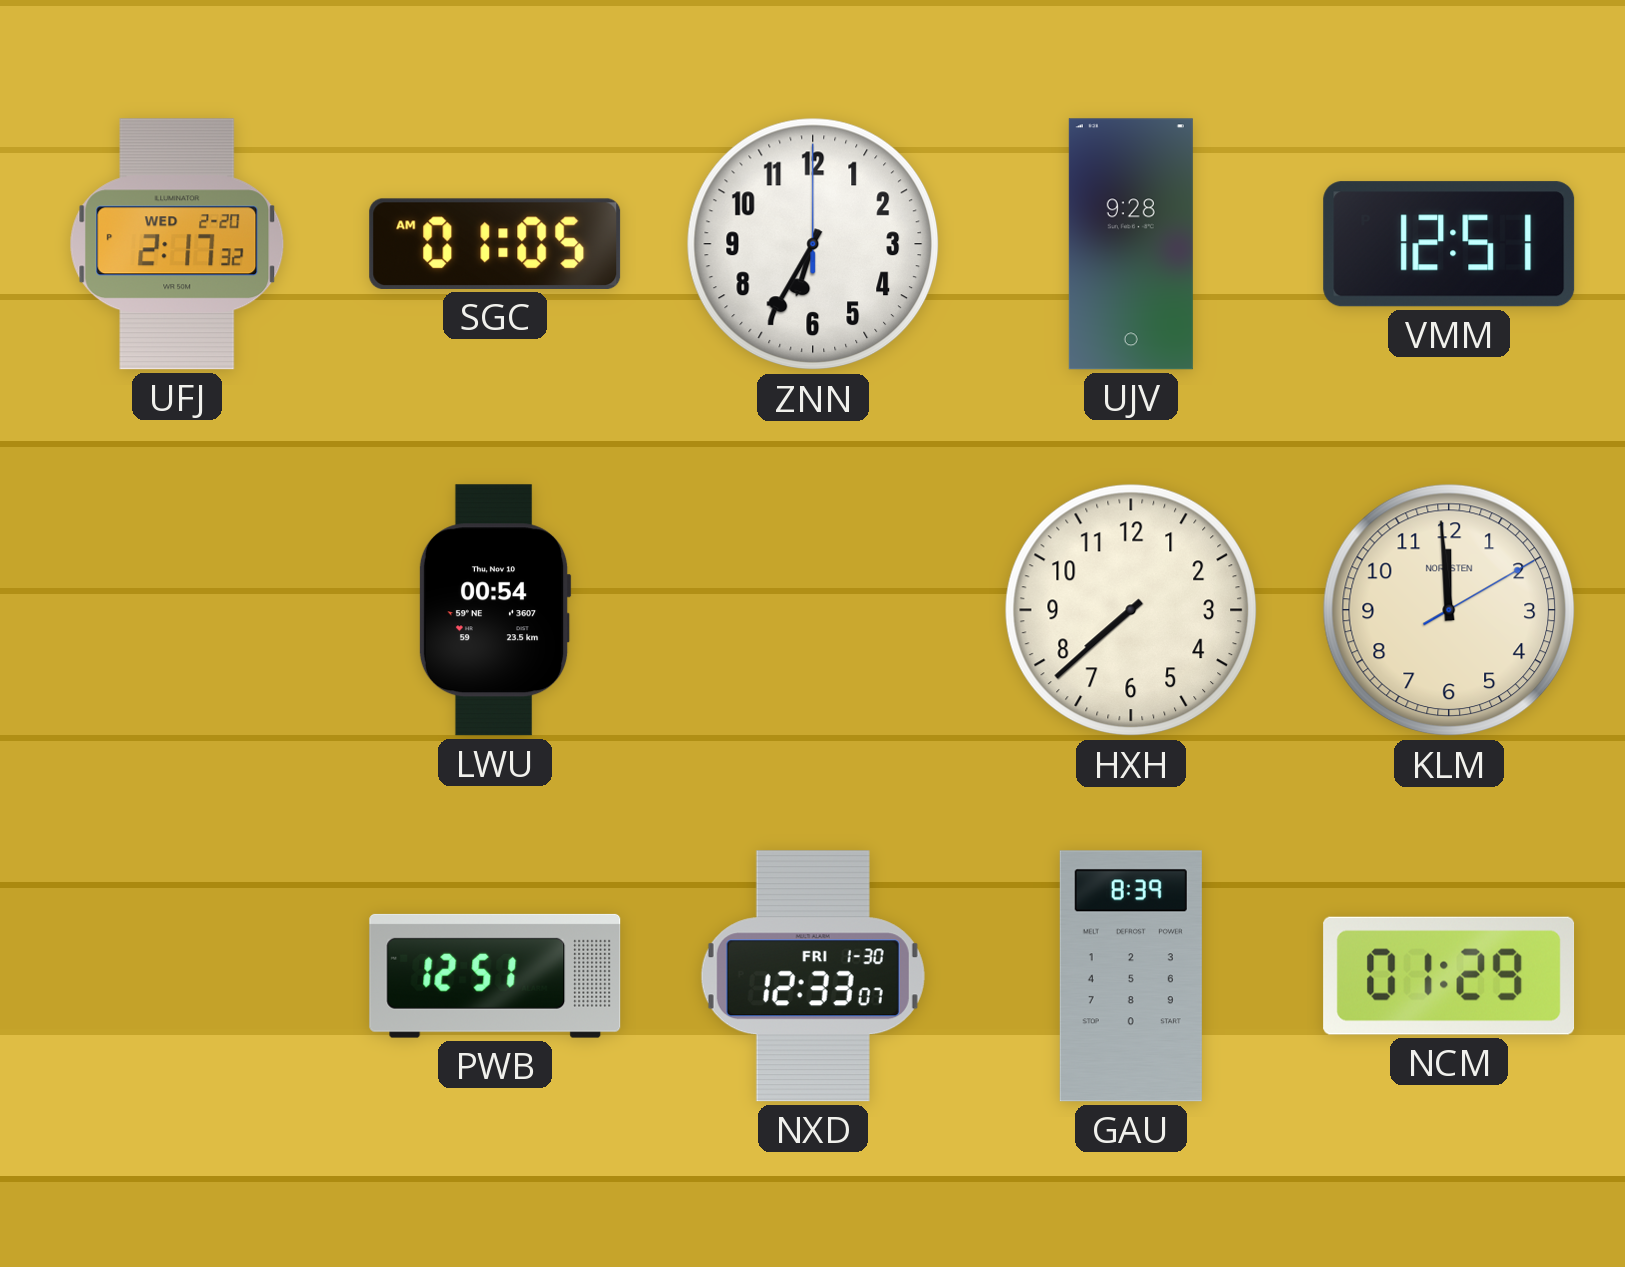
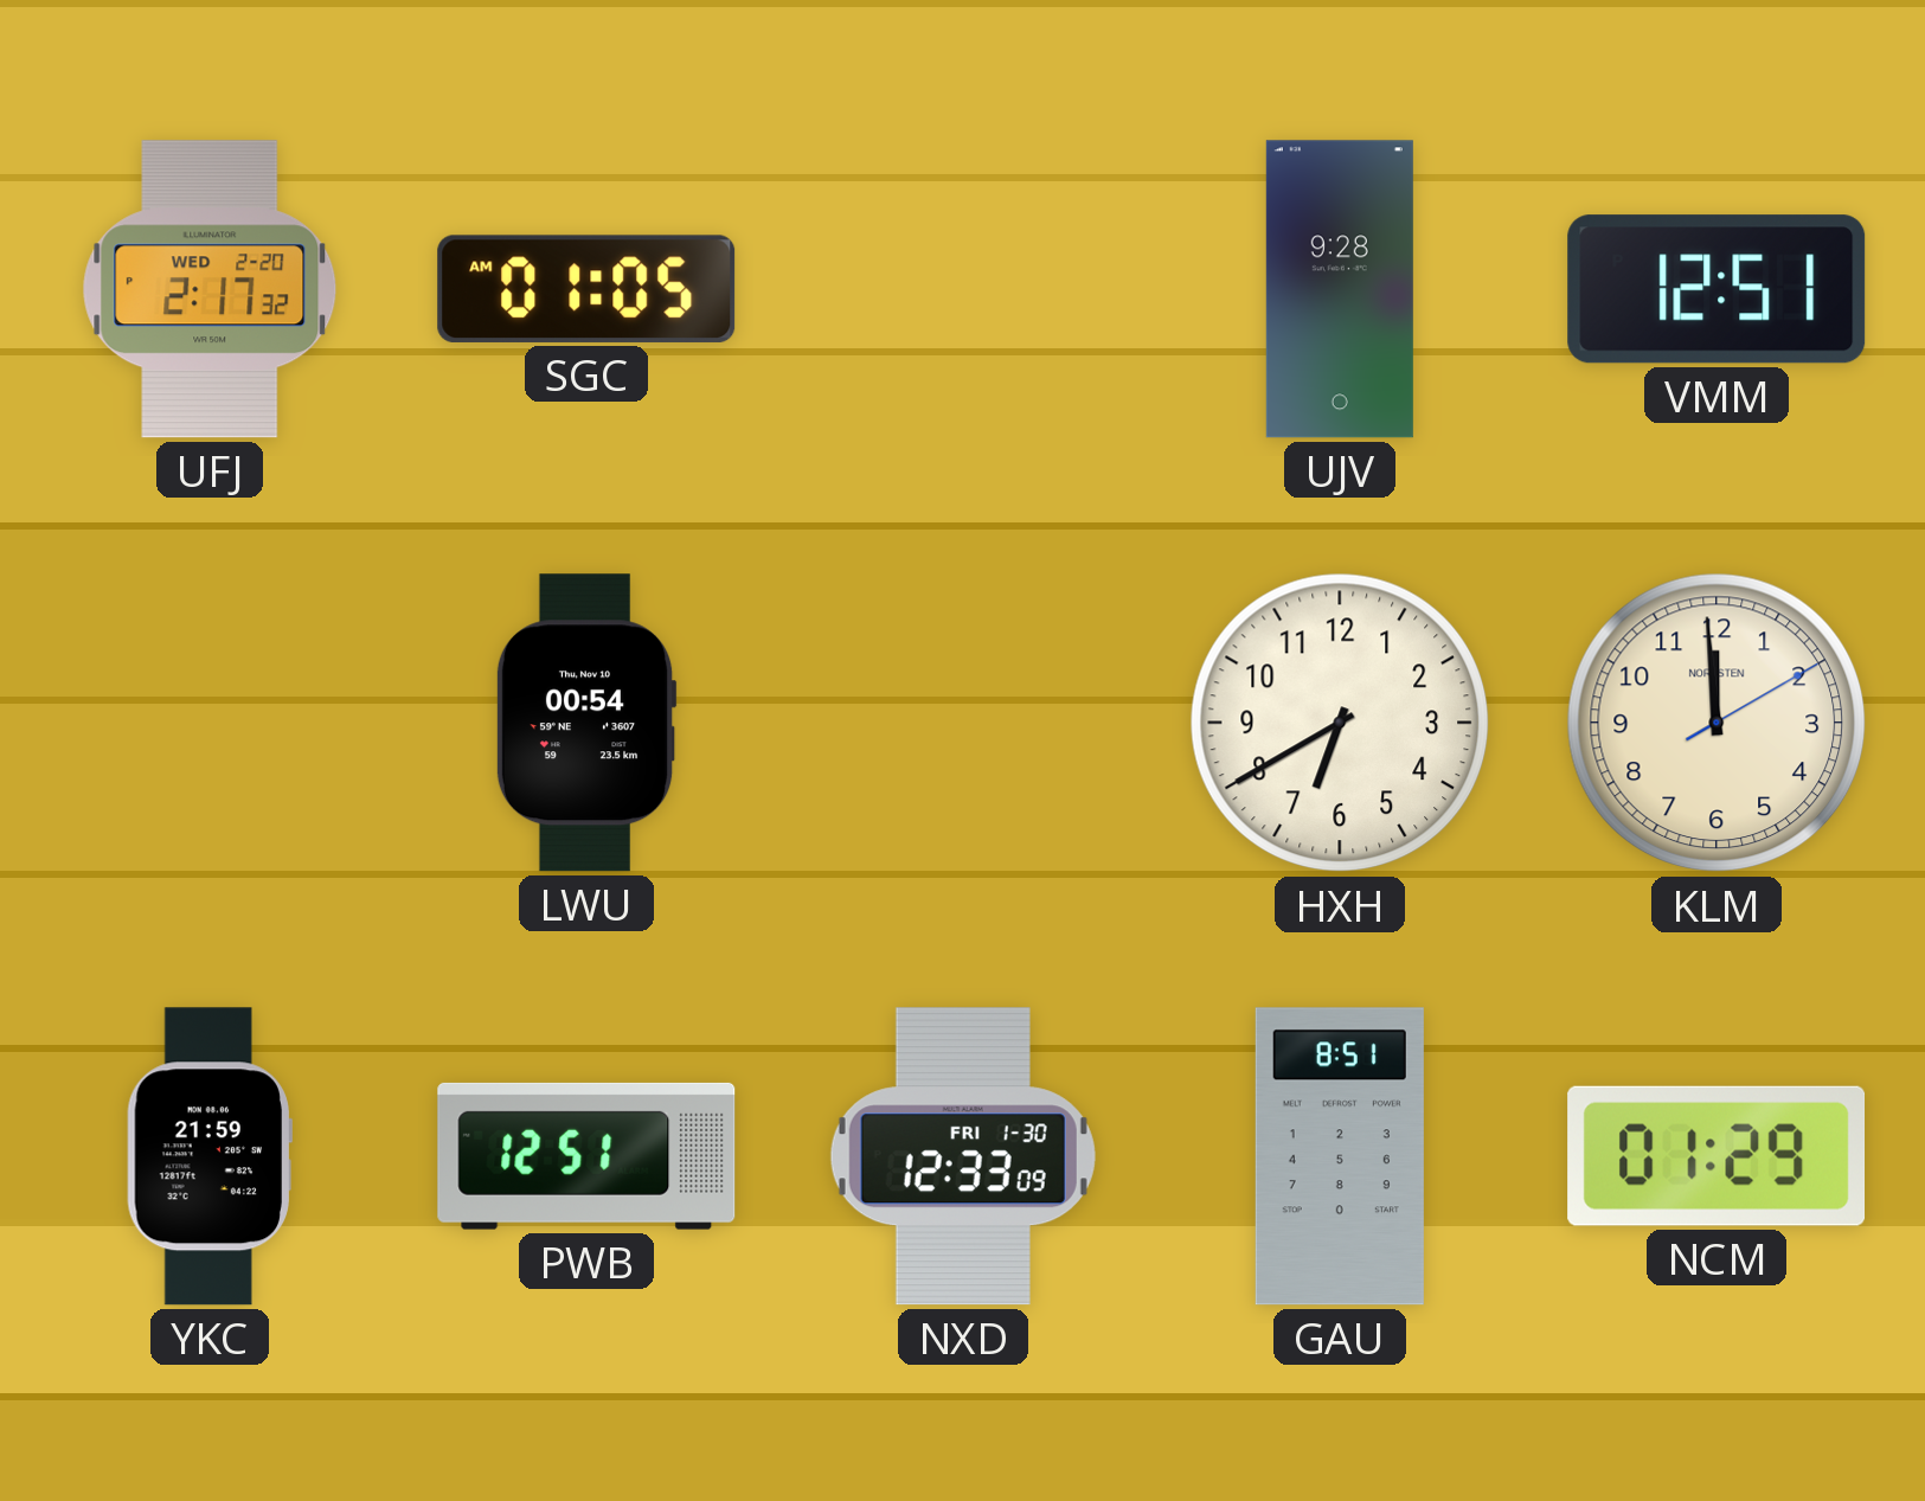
ZNN: 6:35 -> none (813, 244)
HXH: 7:38 -> 6:40 (1340, 723)
YKC: none -> 21:59 (208, 1156)
NXD: 12:33:07 -> 12:33:09 (963, 1156)
GAU: 8:39 -> 8:51 (1340, 1156)
